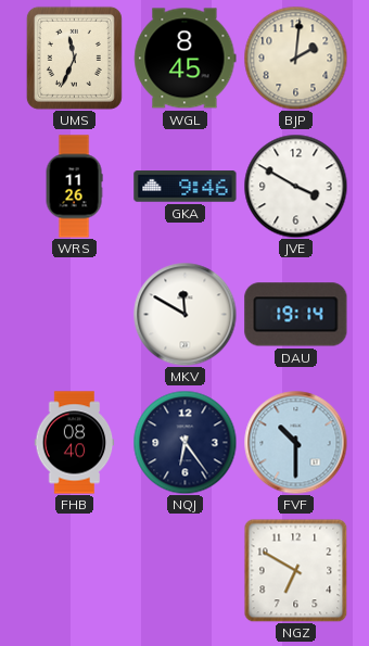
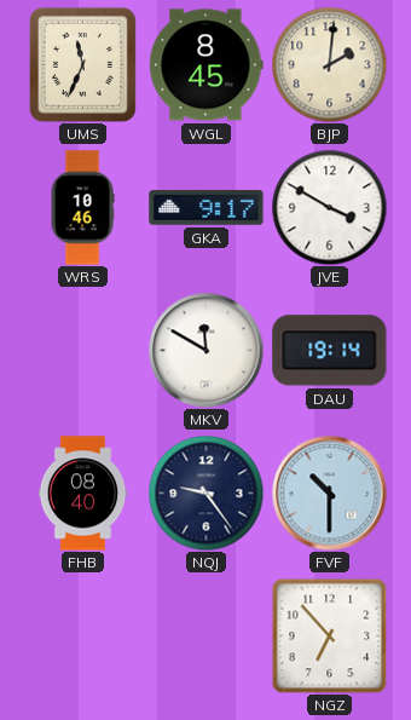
WRS: 11:26 -> 10:46 (82, 208)
GKA: 9:46 -> 9:17 (207, 208)
NQJ: 6:24 -> 9:24 (205, 493)
NGZ: 6:50 -> 6:53 (329, 635)
